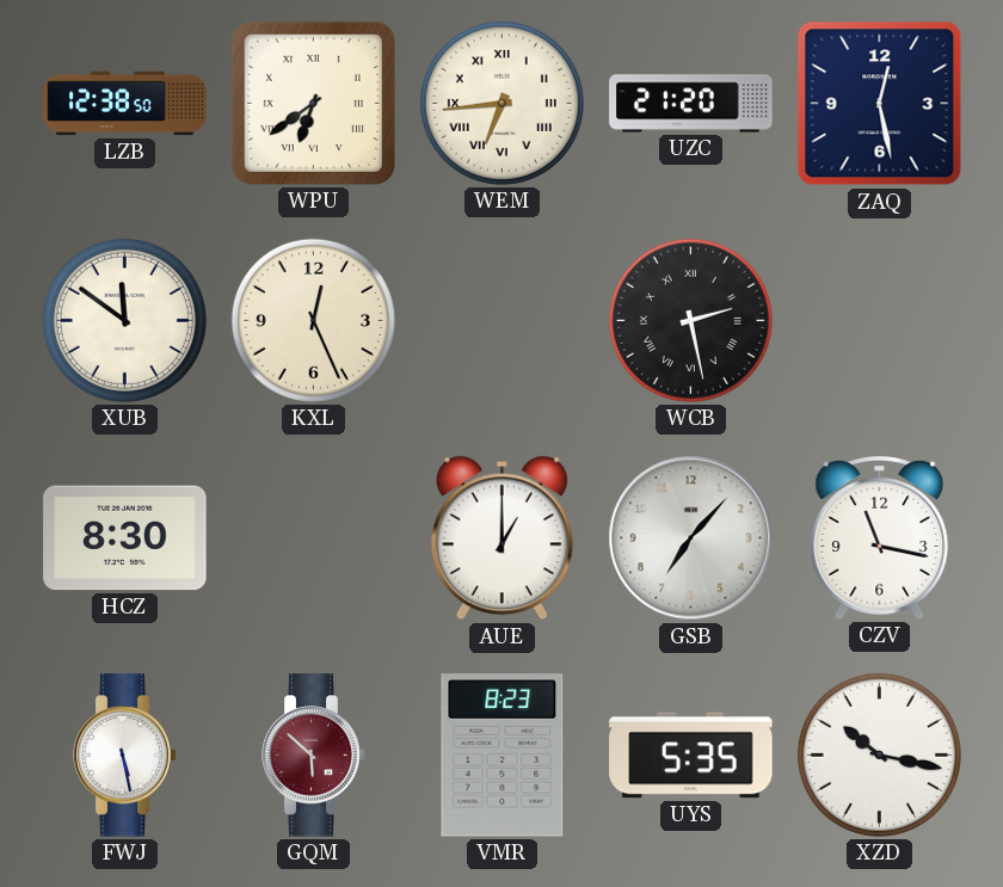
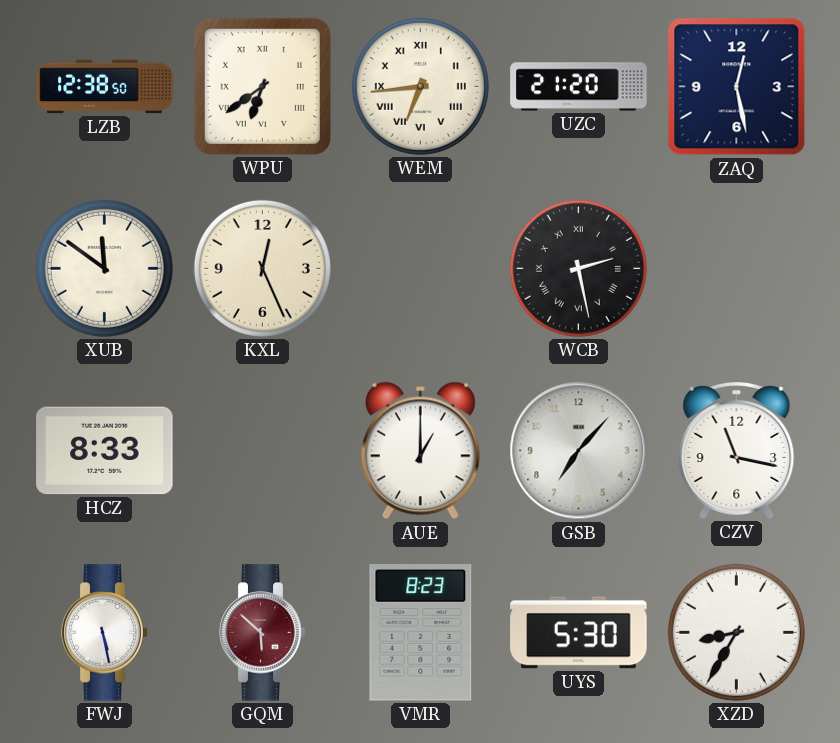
HCZ: 8:30 -> 8:33 (105, 451)
UYS: 5:35 -> 5:30 (579, 633)
XZD: 10:17 -> 8:35 (736, 632)
